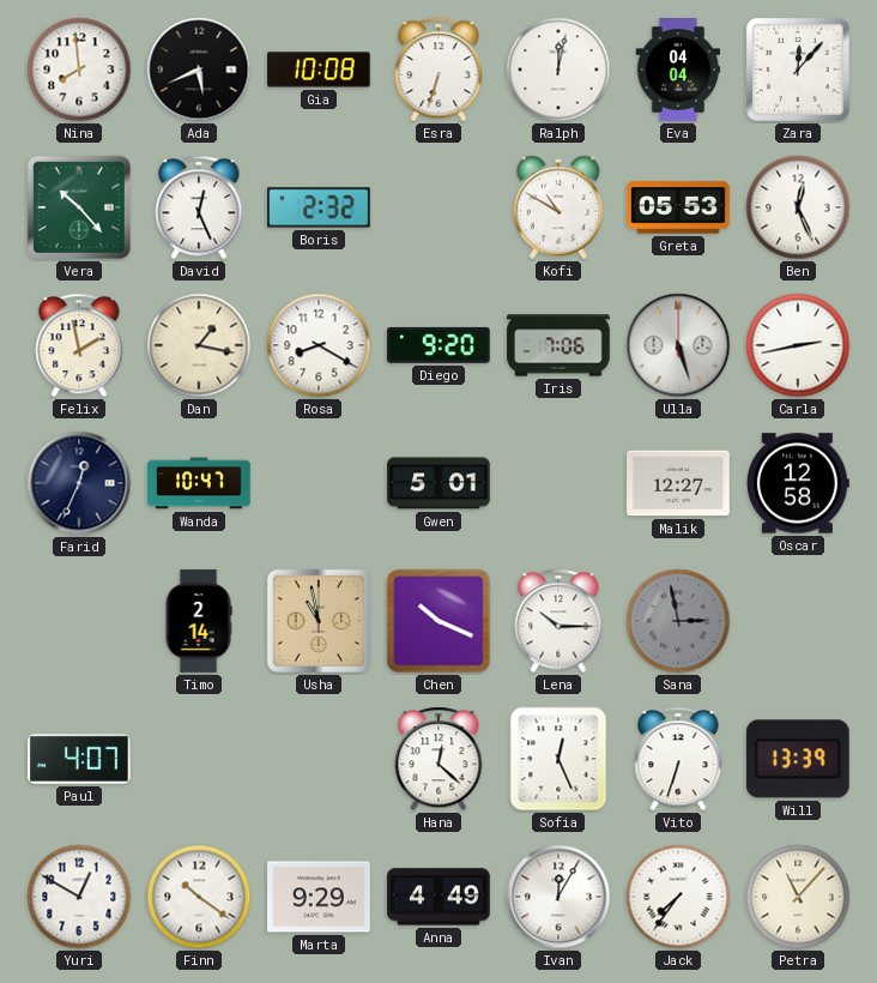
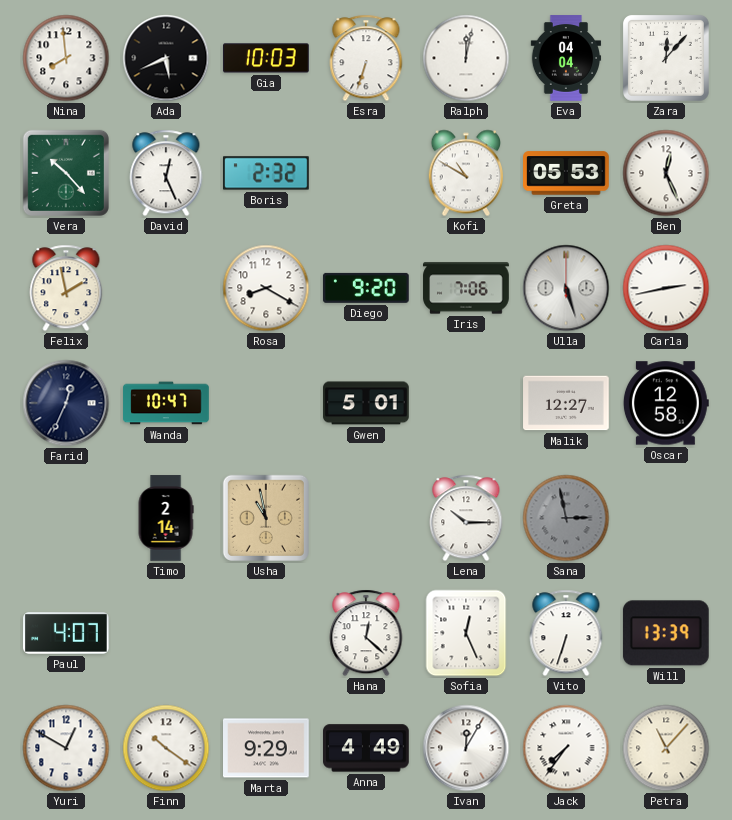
Gia: 10:08 -> 10:03 (267, 58)
Dan: 1:17 -> none (199, 345)
Chen: 10:19 -> none (438, 621)
